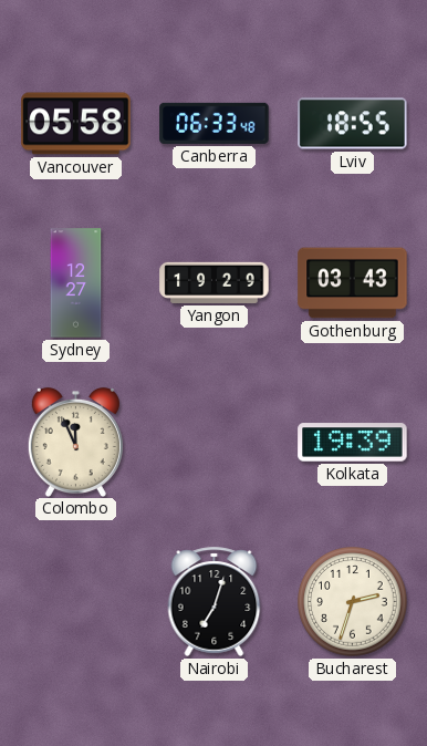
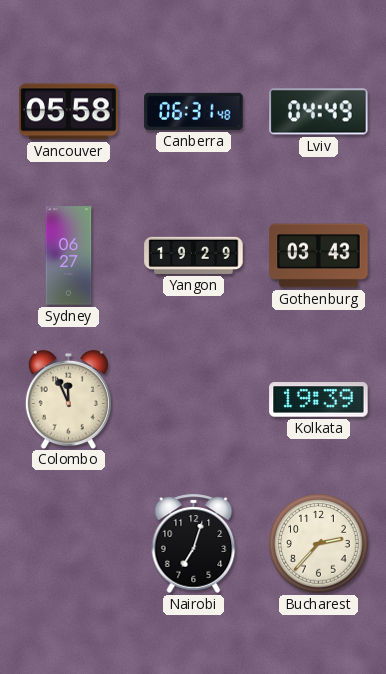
Canberra: 06:33 -> 06:31 (194, 111)
Lviv: 18:55 -> 04:49 (319, 112)
Sydney: 12:27 -> 06:27 (69, 256)
Bucharest: 2:33 -> 2:37 (319, 544)
